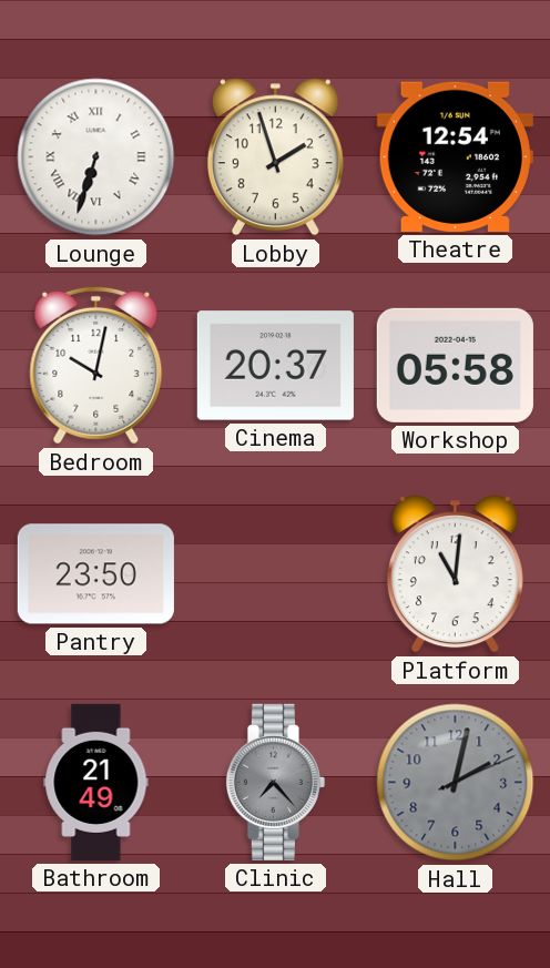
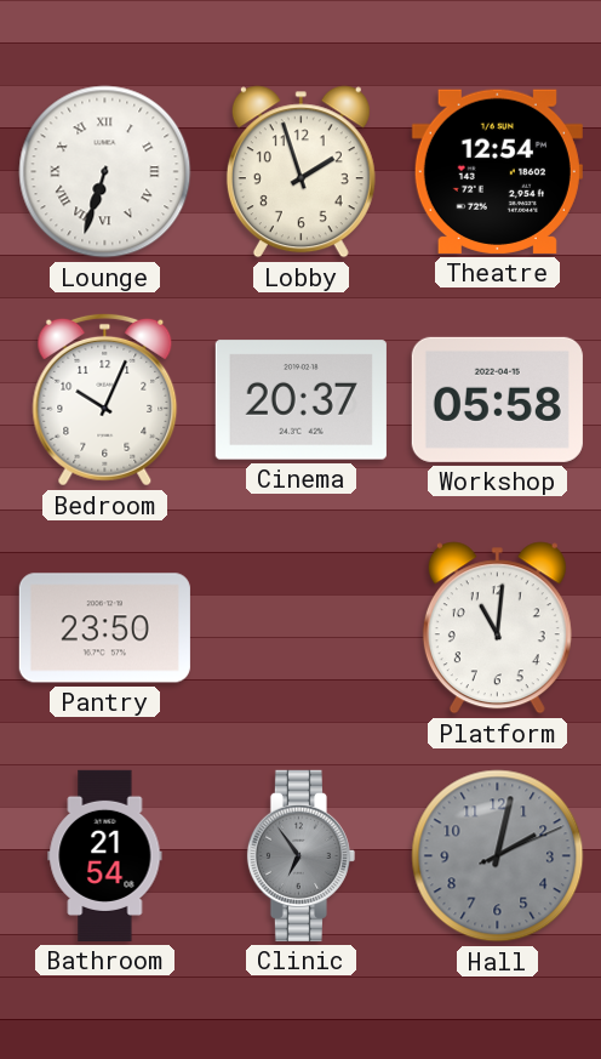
Bedroom: 10:02 -> 10:04 (105, 399)
Bathroom: 21:49 -> 21:54 (105, 855)
Clinic: 7:23 -> 6:54 (300, 855)
